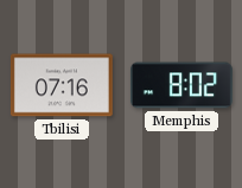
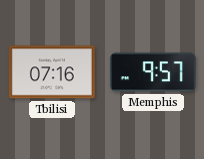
Memphis: 8:02 -> 9:57 (153, 72)
